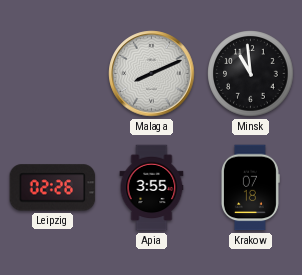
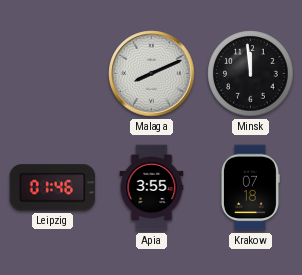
Minsk: 10:59 -> 11:59 (251, 74)
Leipzig: 02:26 -> 01:46 (53, 188)
